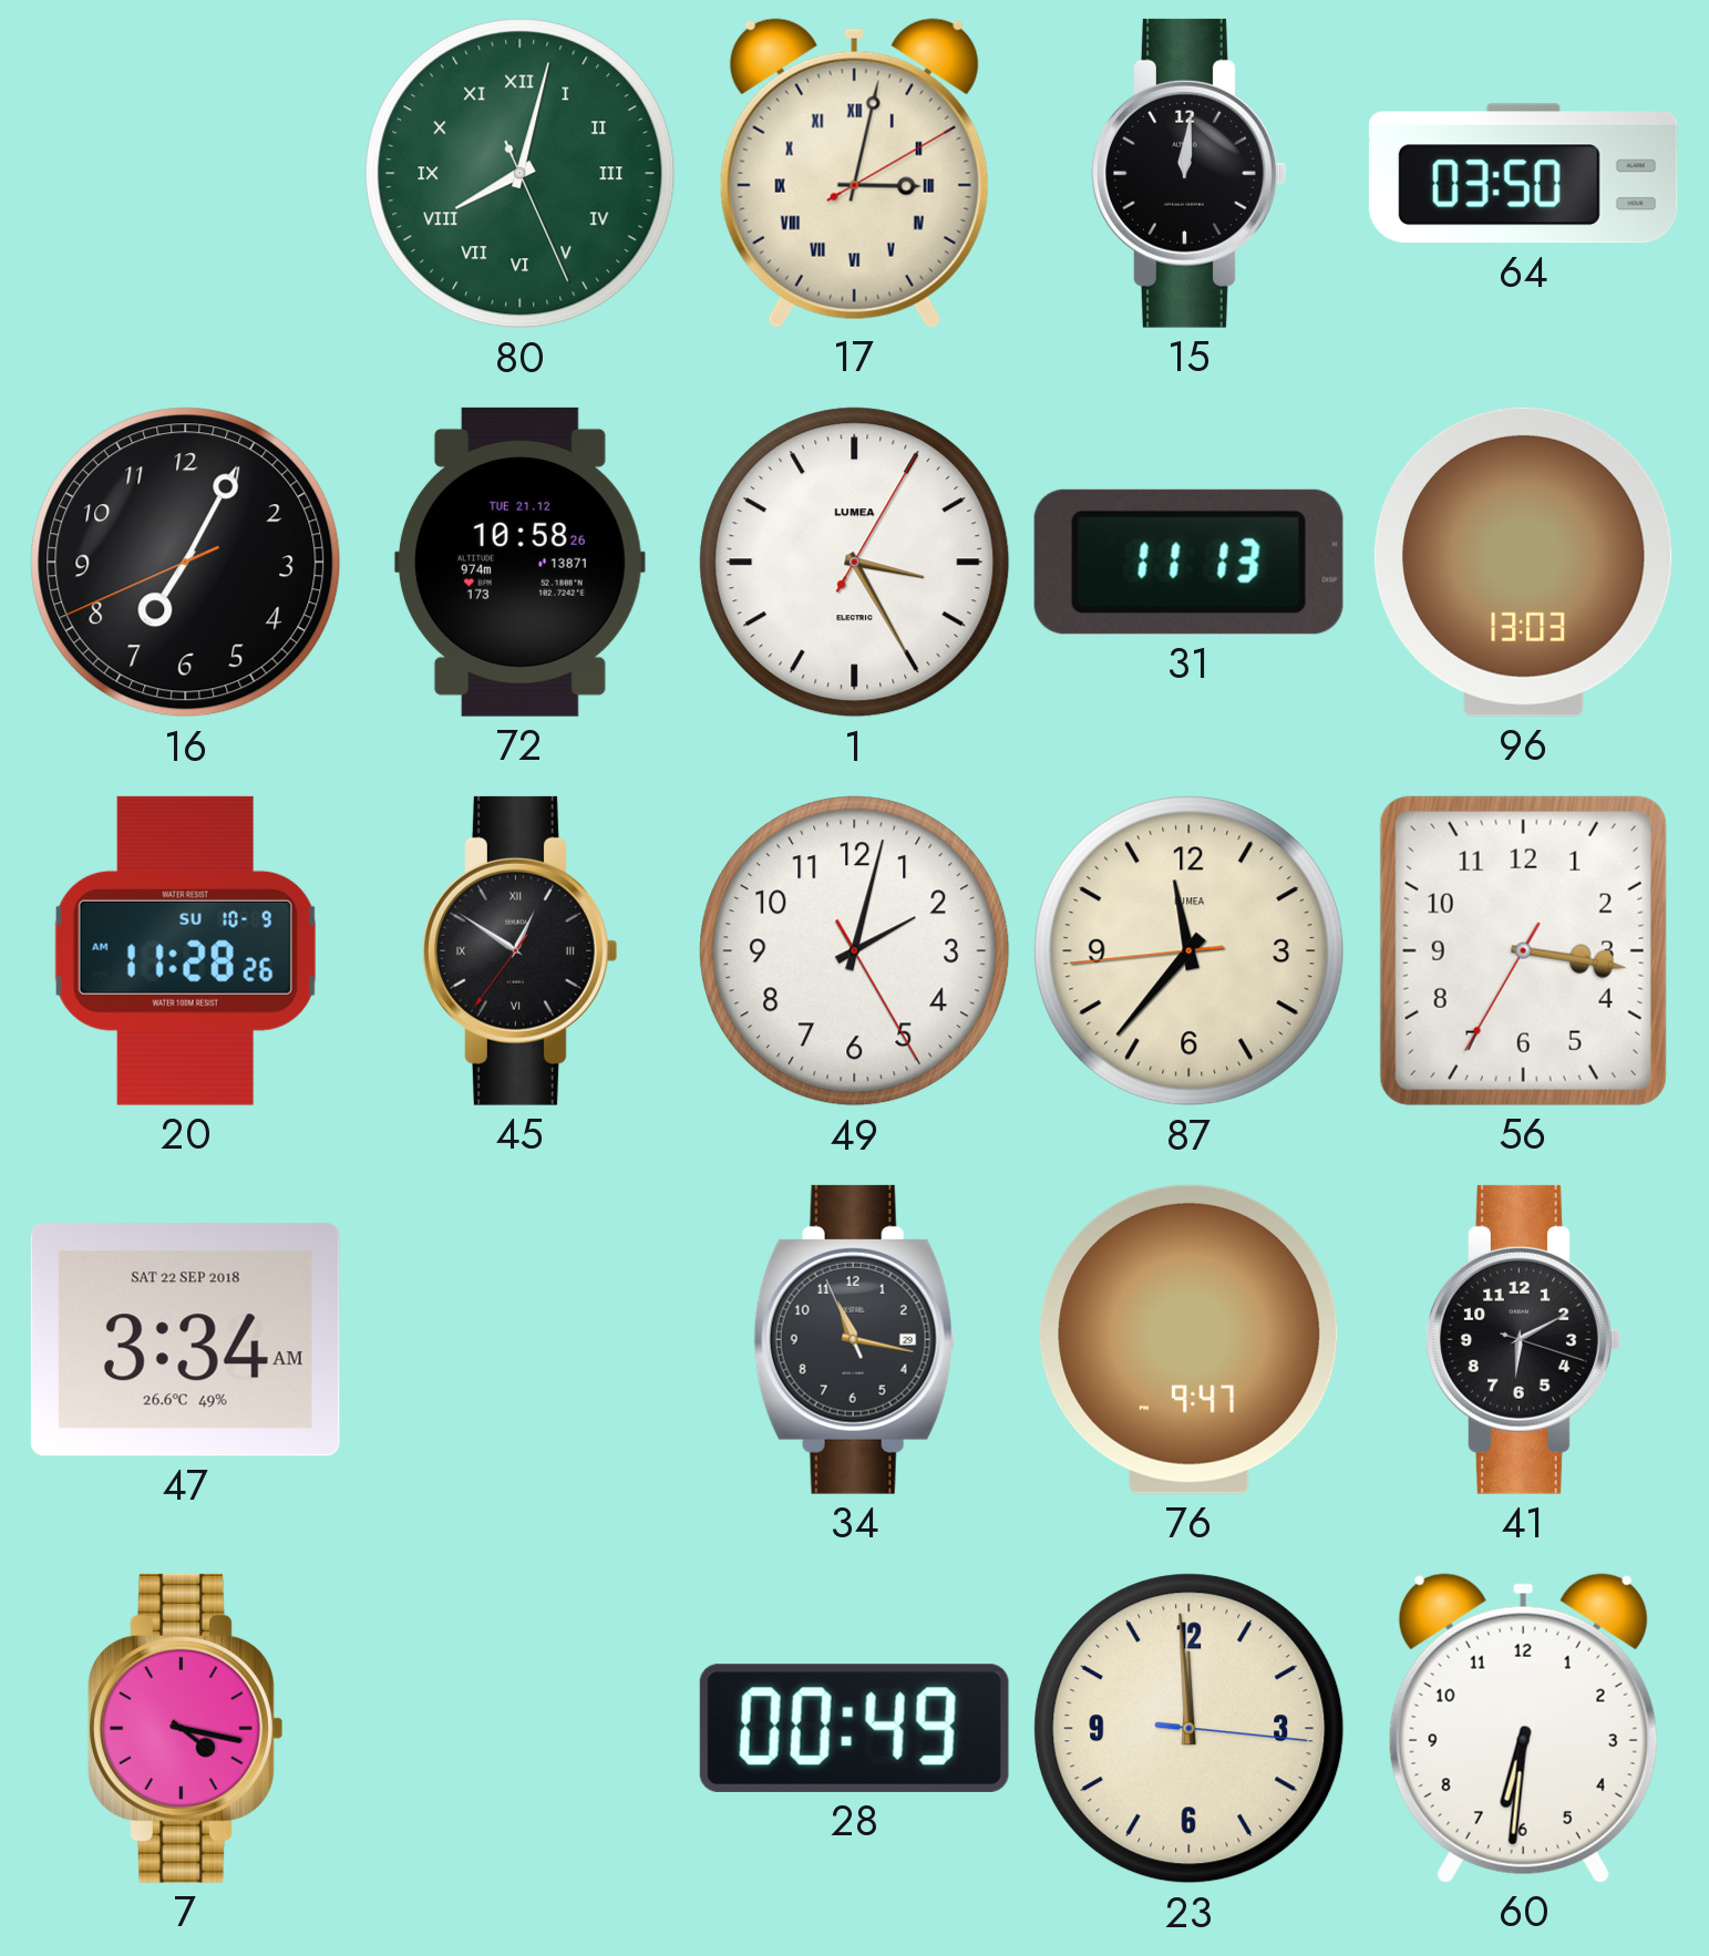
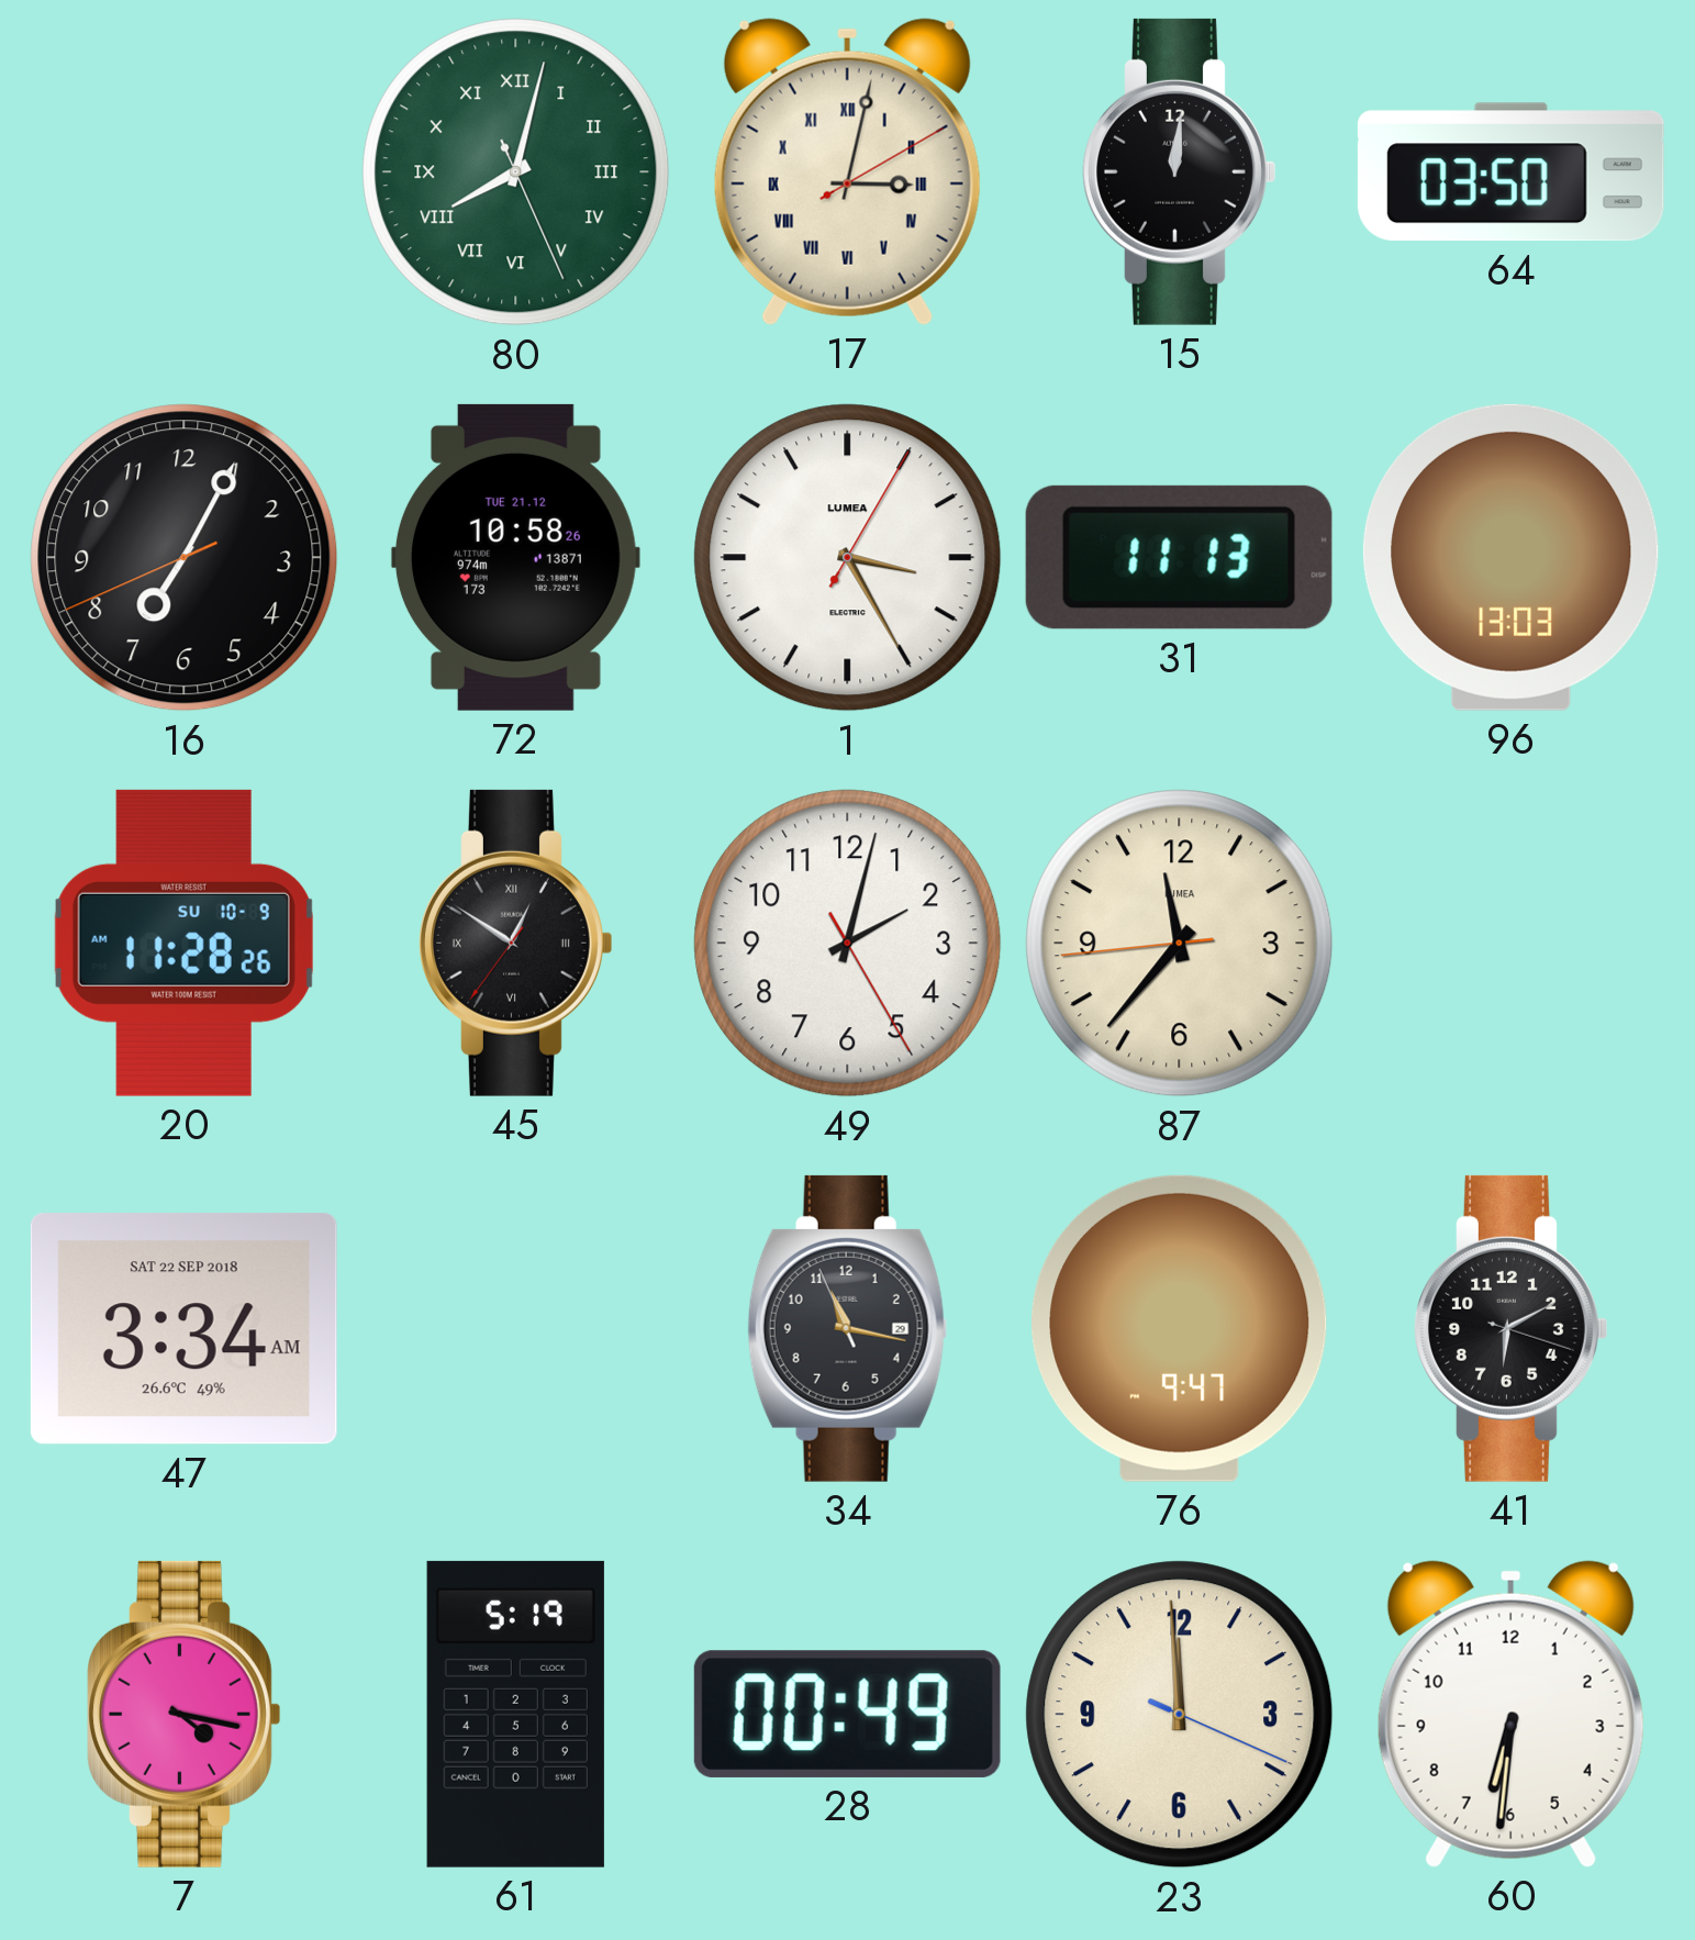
56: 3:16 -> none (1523, 950)
61: none -> 5:19 (515, 1714)
23: 11:59:16 -> 11:59:19 (1180, 1715)
